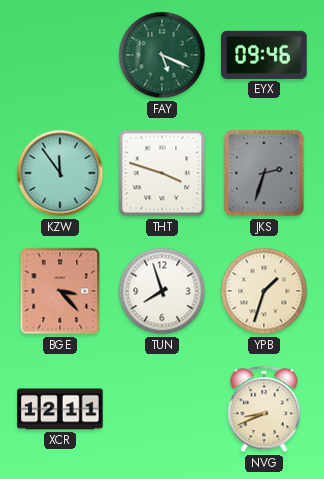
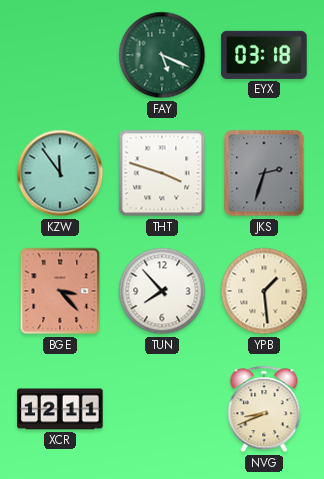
EYX: 09:46 -> 03:18 (264, 55)
TUN: 7:57 -> 7:53 (162, 291)
YPB: 1:33 -> 1:29 (264, 291)
